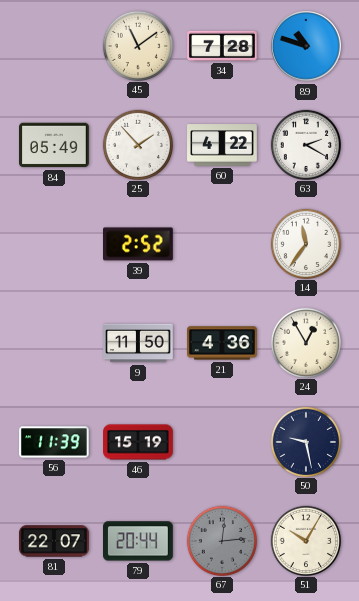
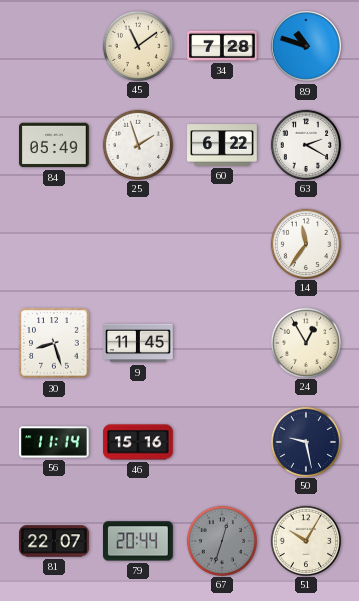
25: 1:53 -> 1:57 (137, 144)
60: 4:22 -> 6:22 (222, 145)
39: 2:52 -> none (139, 244)
30: none -> 8:27 (54, 343)
9: 11:50 -> 11:45 (139, 343)
21: 4:36 -> none (223, 343)
56: 11:39 -> 11:14 (55, 442)
46: 15:19 -> 15:16 (138, 442)
67: 12:14 -> 12:33 (221, 540)
